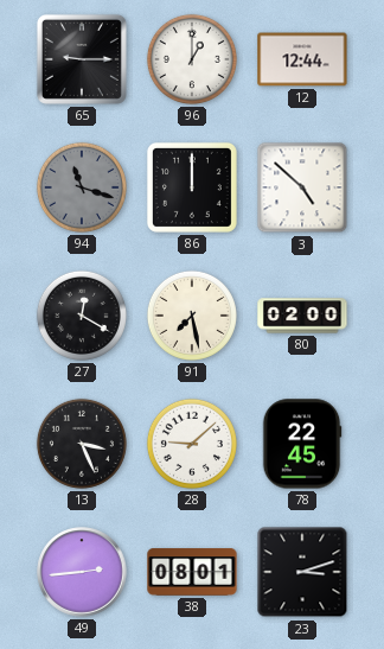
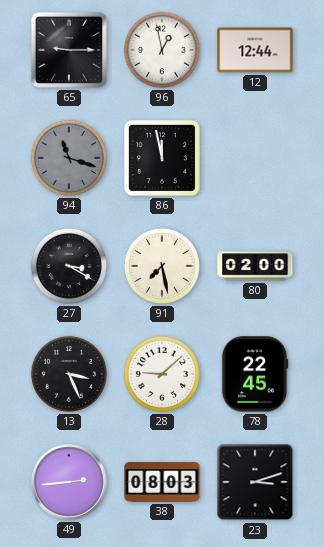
96: 1:00 -> 12:58 (162, 50)
86: 12:00 -> 11:58 (162, 158)
3: 4:52 -> none (302, 187)
27: 12:20 -> 3:20 (69, 266)
38: 08:01 -> 08:03 (162, 482)
